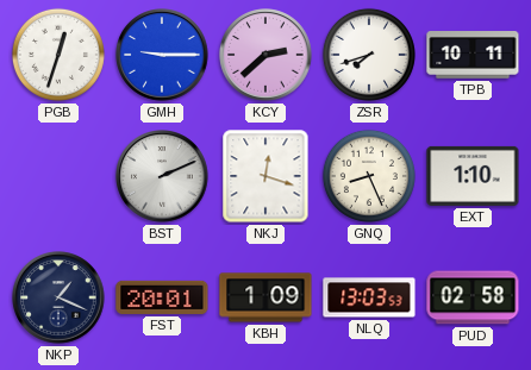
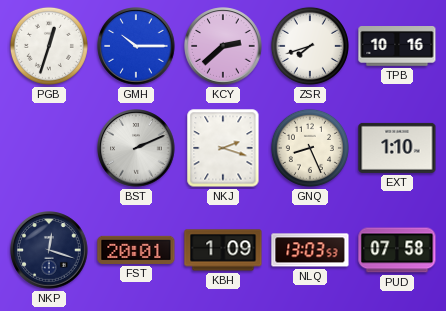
GMH: 9:15 -> 10:15 (136, 46)
TPB: 10:11 -> 10:16 (397, 47)
NKJ: 12:18 -> 2:18 (223, 148)
NKP: 1:19 -> 12:18 (49, 250)
PUD: 02:58 -> 07:58 (397, 250)
